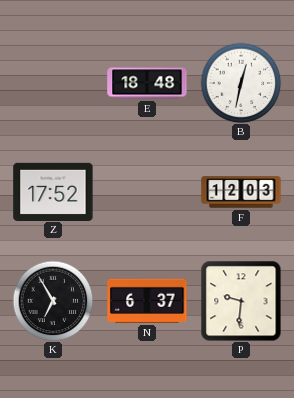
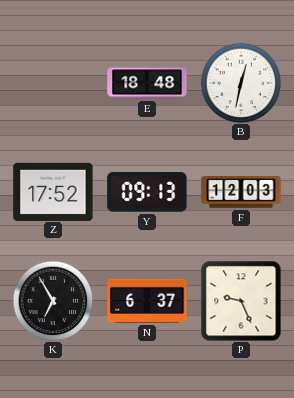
Y: none -> 09:13 (147, 192)
P: 9:31 -> 9:26 (241, 301)
